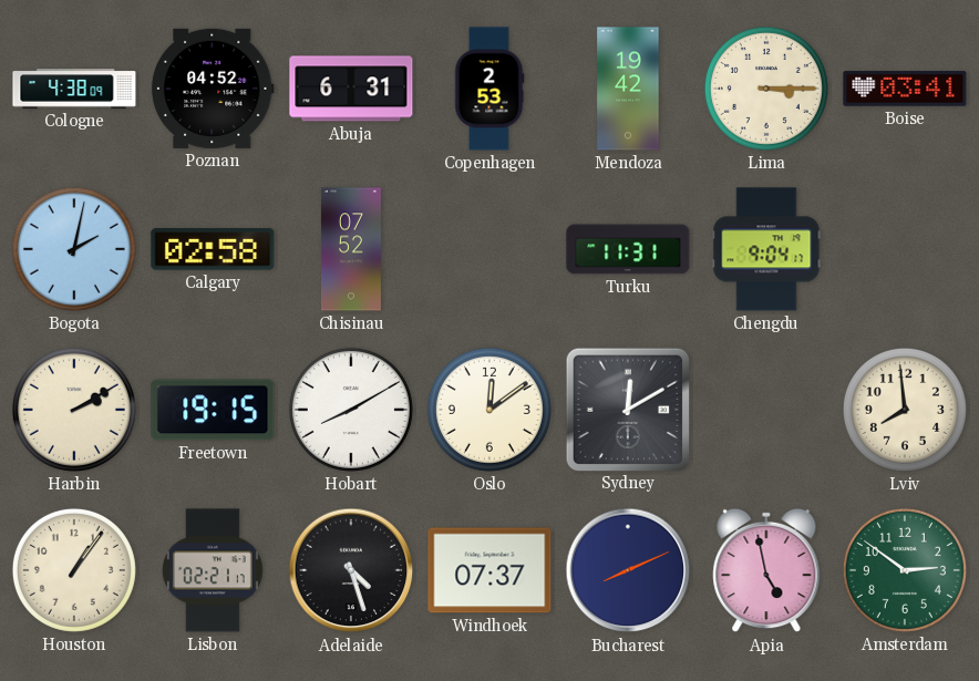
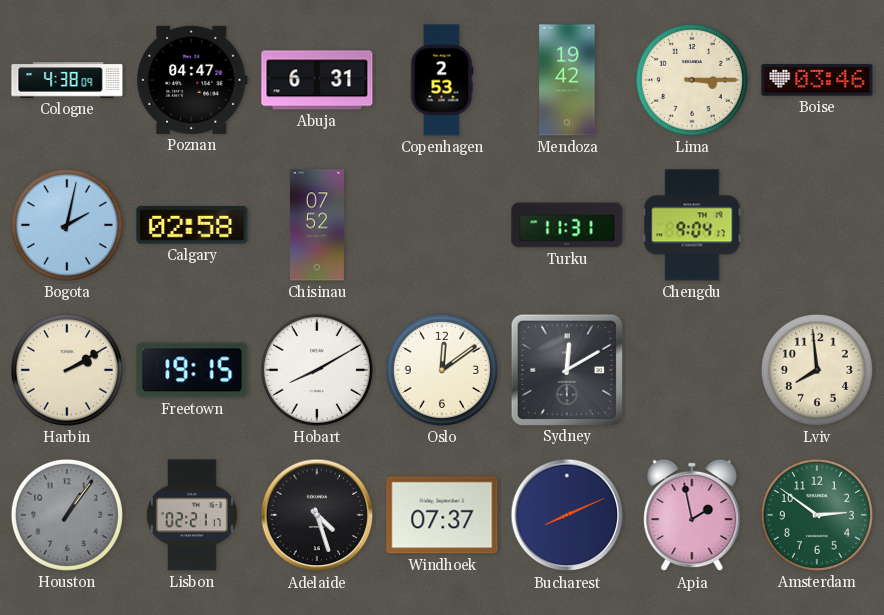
Poznan: 04:52 -> 04:47 (192, 80)
Boise: 03:41 -> 03:46 (817, 80)
Houston dial: cream -> grey (67, 515)
Apia: 4:58 -> 1:58 (692, 515)
